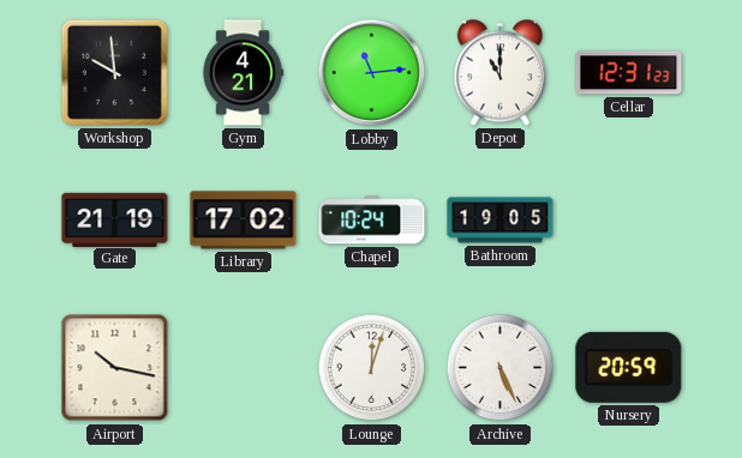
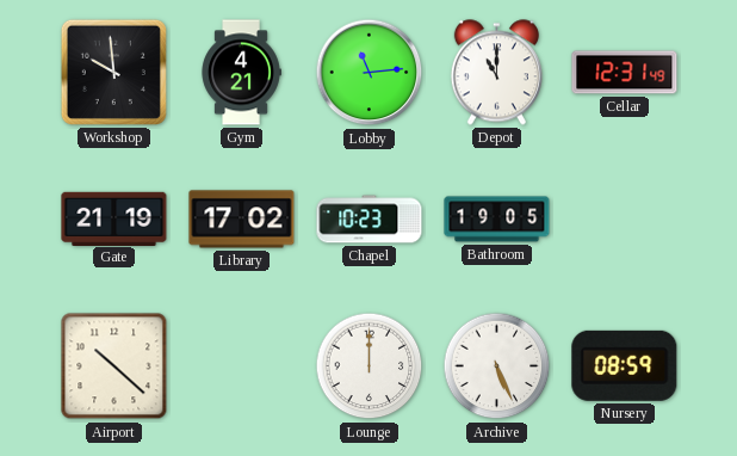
Cellar: 12:31:23 -> 12:31:49 (625, 73)
Chapel: 10:24 -> 10:23 (370, 220)
Airport: 10:17 -> 10:22 (114, 366)
Lounge: 12:03 -> 12:00 (370, 366)
Nursery: 20:59 -> 08:59 (625, 365)
